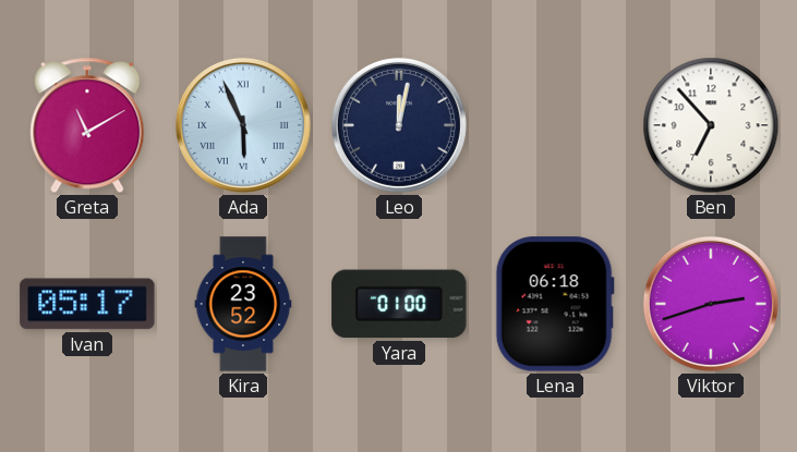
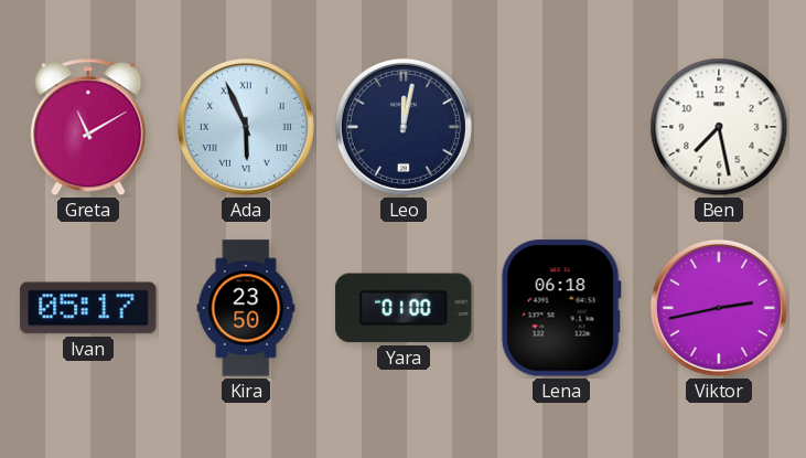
Ben: 6:53 -> 7:28 (719, 127)
Kira: 23:52 -> 23:50 (246, 308)
Viktor: 2:42 -> 2:43 (719, 308)
